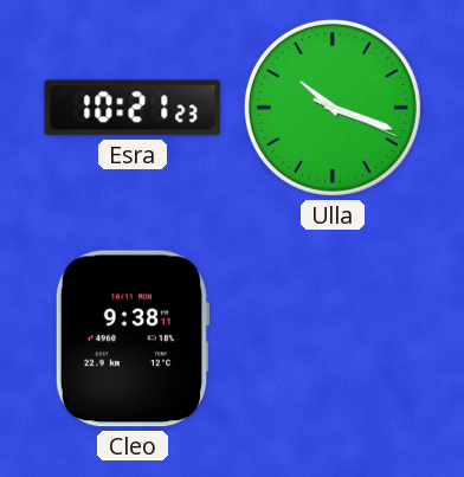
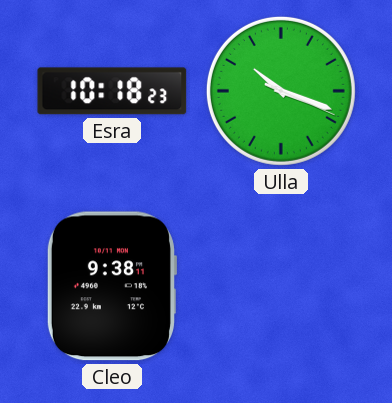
Esra: 10:21 -> 10:18 (112, 91)
